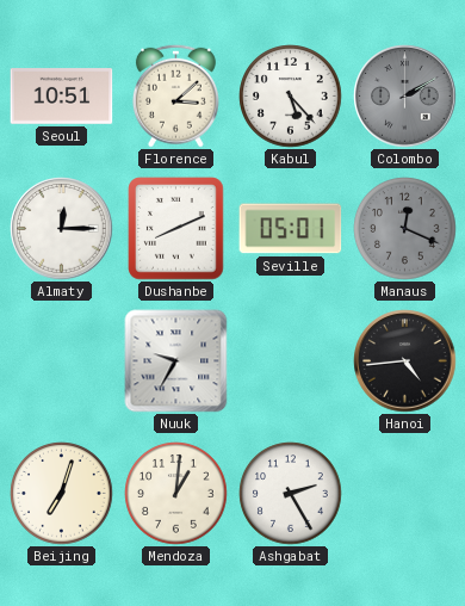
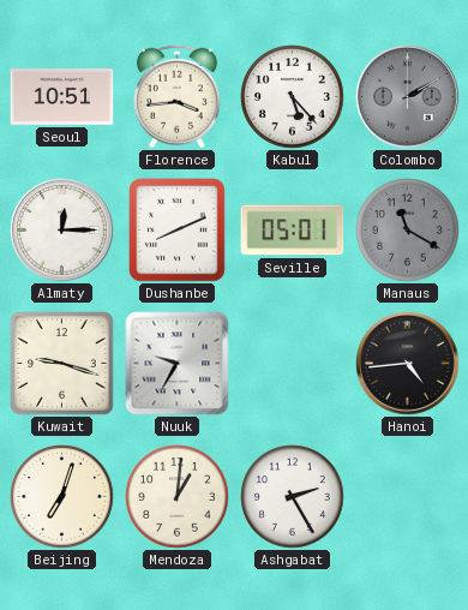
Florence: 3:08 -> 3:44 (176, 96)
Manaus: 12:19 -> 11:20 (408, 231)
Kuwait: none -> 9:18 (62, 364)
